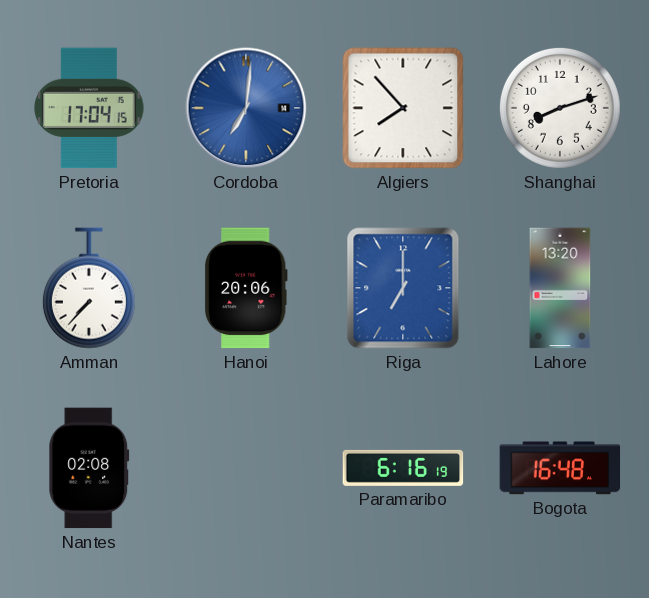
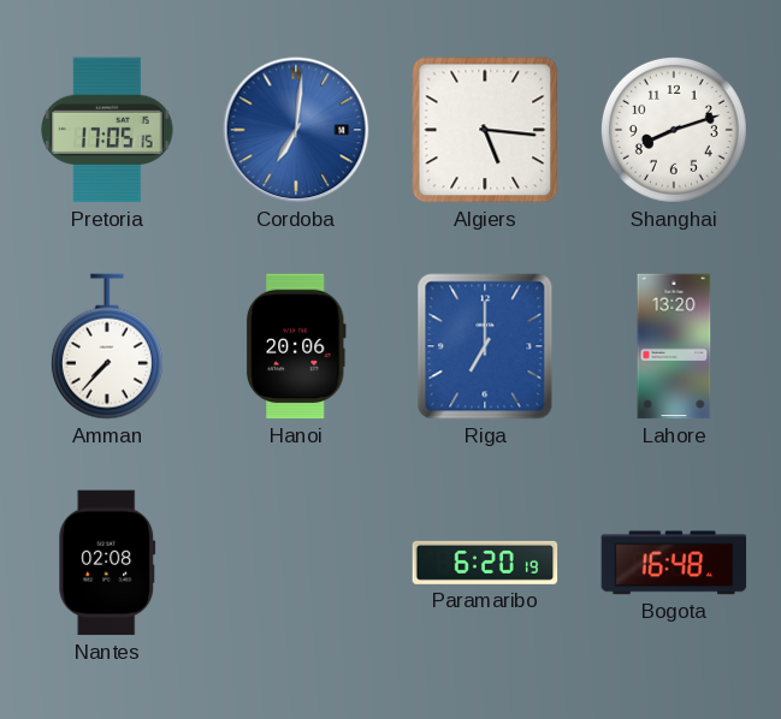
Pretoria: 17:04 -> 17:05 (107, 130)
Algiers: 7:53 -> 5:16 (485, 130)
Paramaribo: 6:16 -> 6:20 (485, 563)
